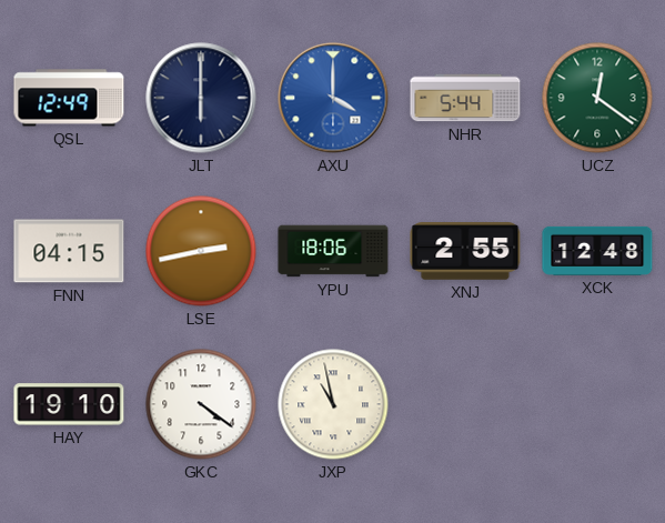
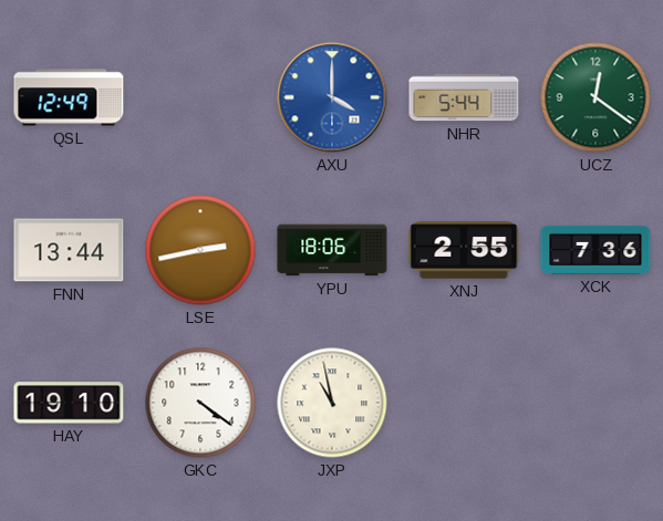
JLT: 6:00 -> none (201, 98)
FNN: 04:15 -> 13:44 (69, 250)
XCK: 12:48 -> 7:36 (595, 250)
